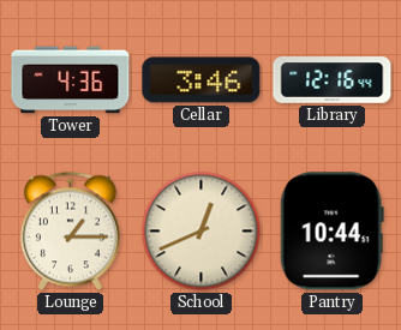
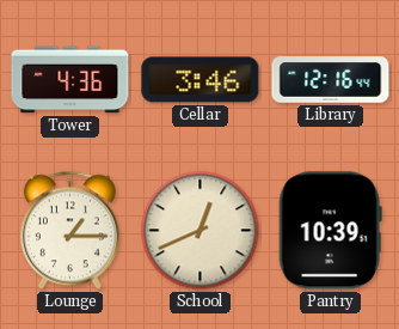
Pantry: 10:44 -> 10:39 (330, 231)
